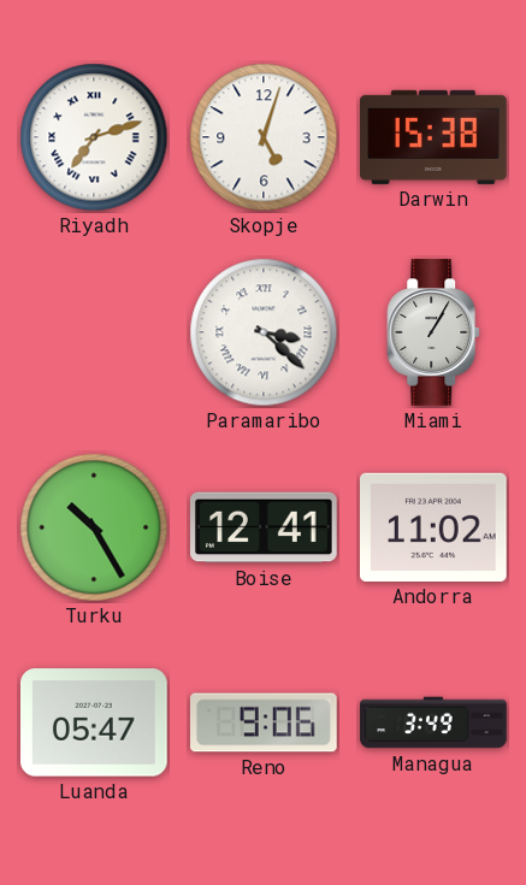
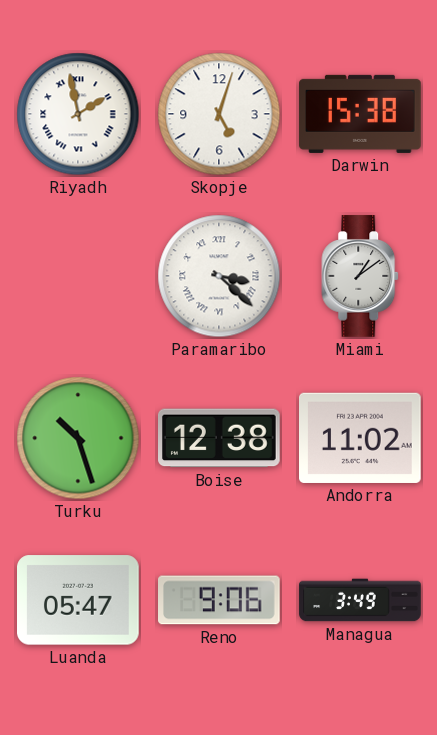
Riyadh: 7:12 -> 1:58 (78, 114)
Miami: 1:05 -> 1:09 (361, 276)
Turku: 10:25 -> 10:27 (78, 438)
Boise: 12:41 -> 12:38 (220, 438)
